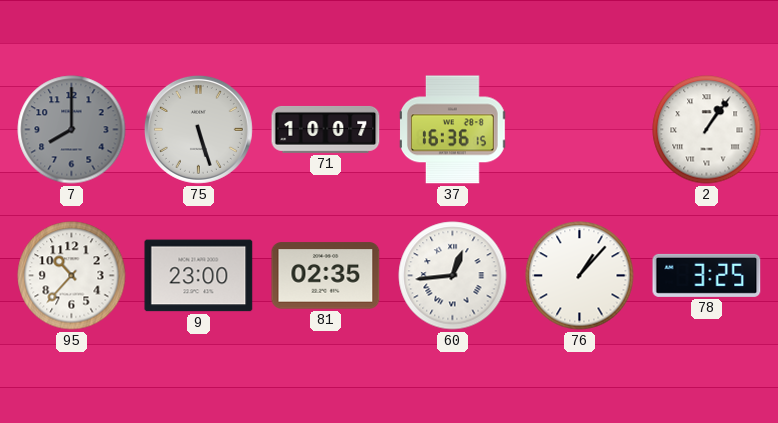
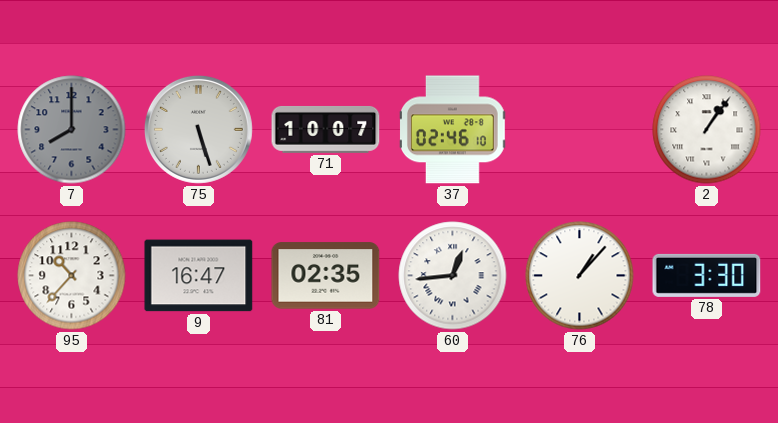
37: 16:36 -> 02:46 (453, 130)
9: 23:00 -> 16:47 (199, 276)
78: 3:25 -> 3:30 (707, 275)
